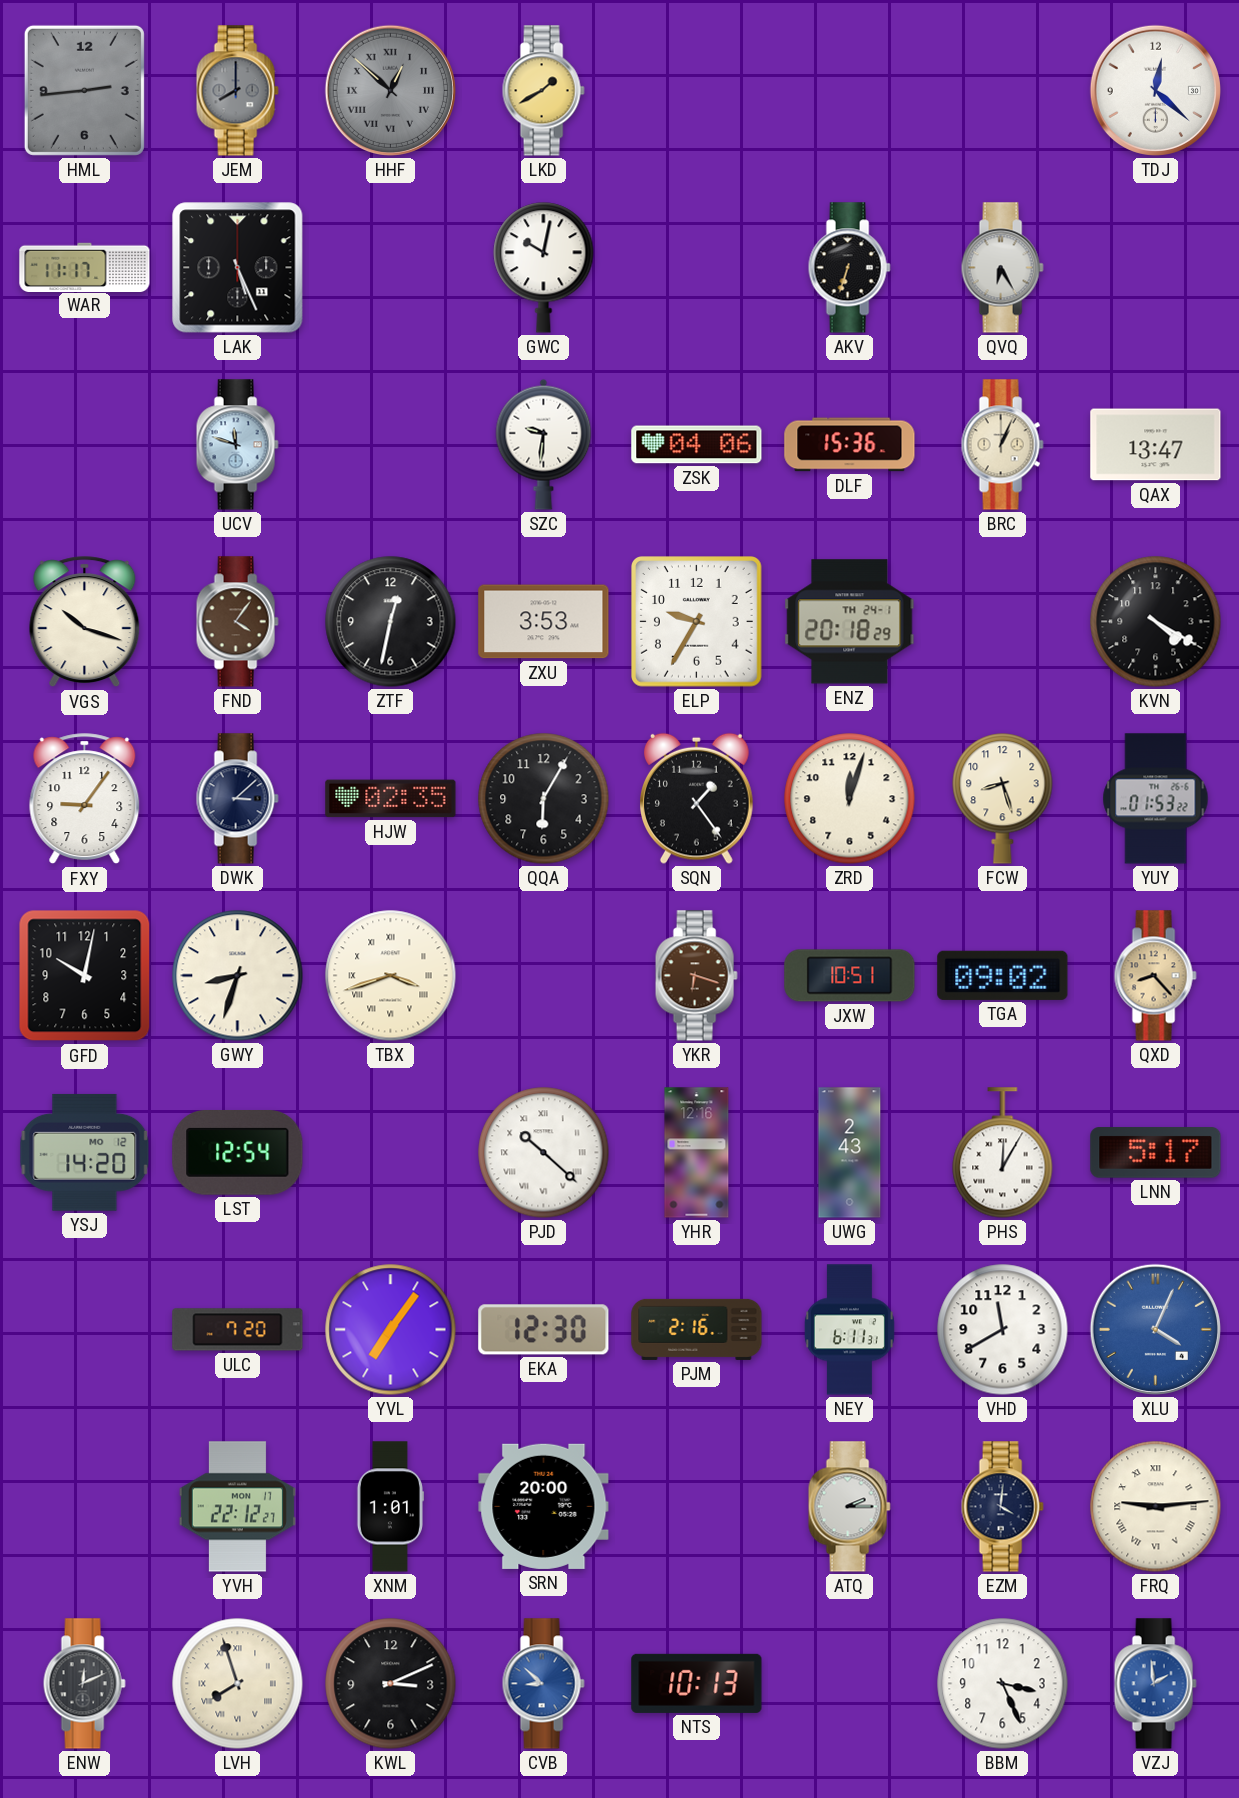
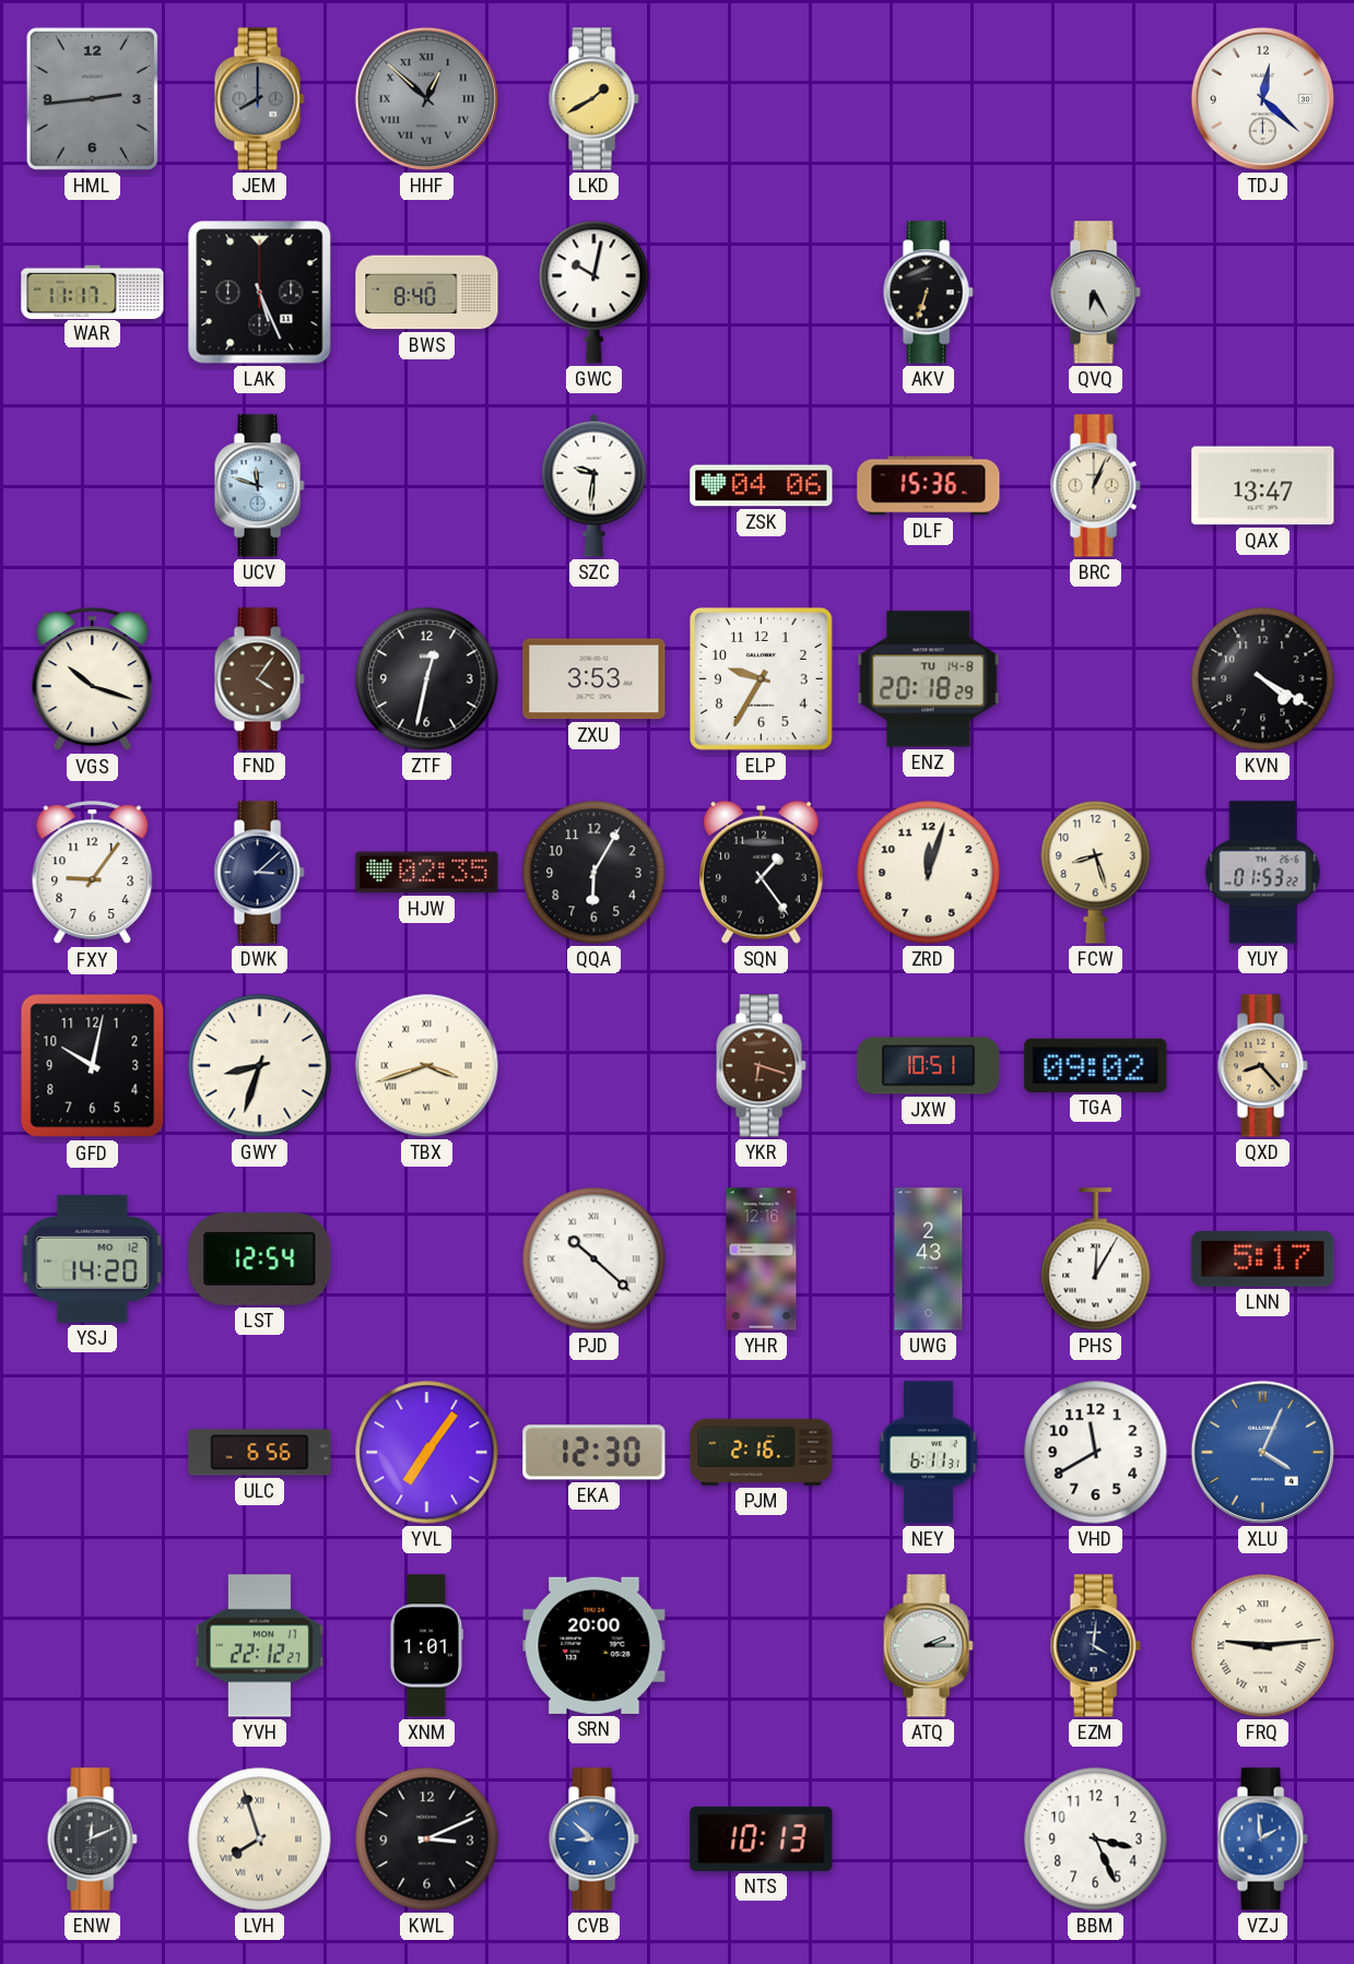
BWS: none -> 8:40 (427, 293)
ENZ date: TH 24-1 -> TU 14-8 (929, 679)
ULC: 7:20 -> 6:56 (260, 1453)
